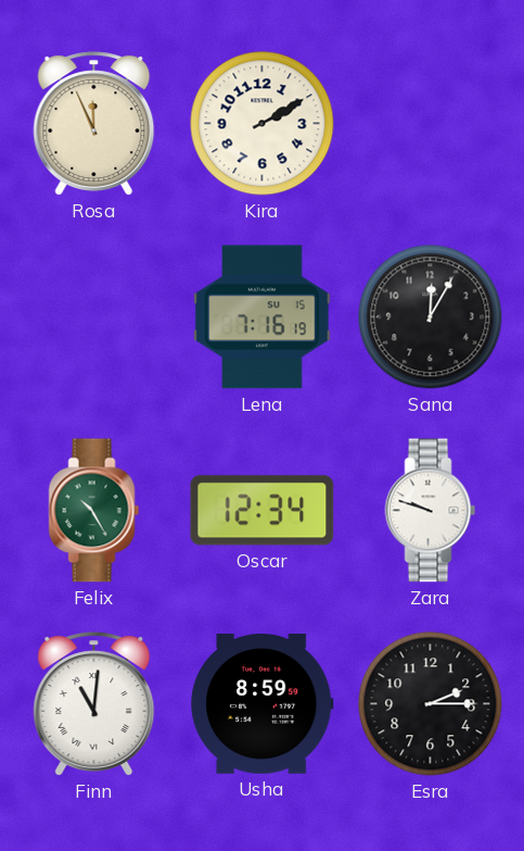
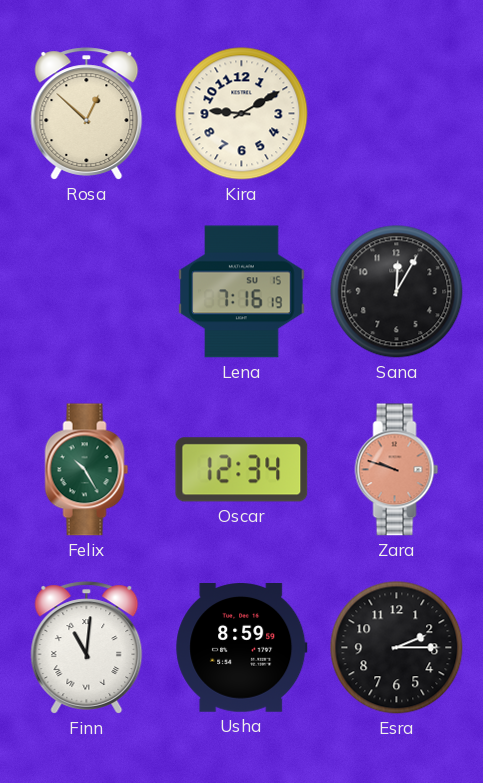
Rosa: 11:56 -> 12:52 (87, 114)
Kira: 2:10 -> 9:10 (242, 114)
Zara dial: white -> salmon (397, 470)
